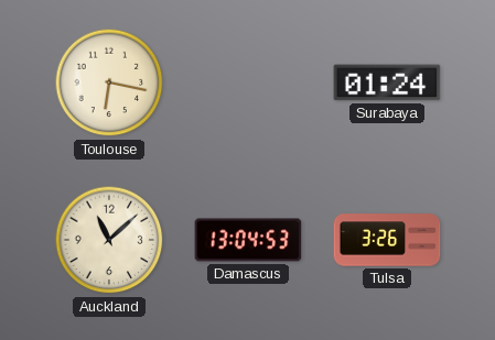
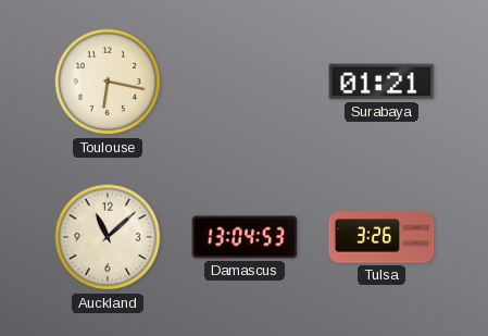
Surabaya: 01:24 -> 01:21 (381, 82)
